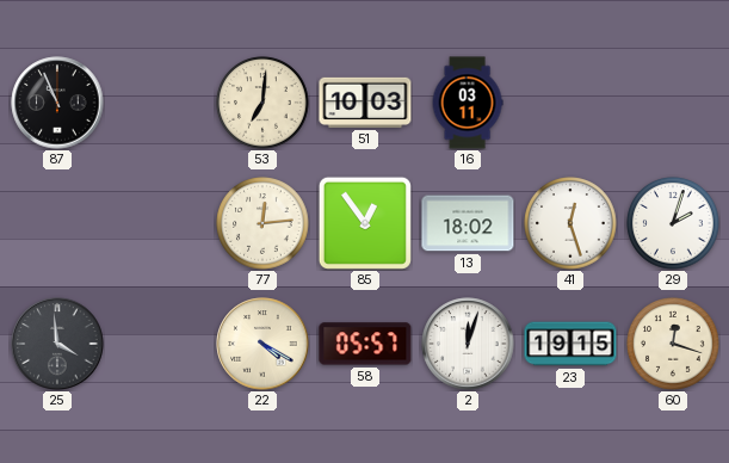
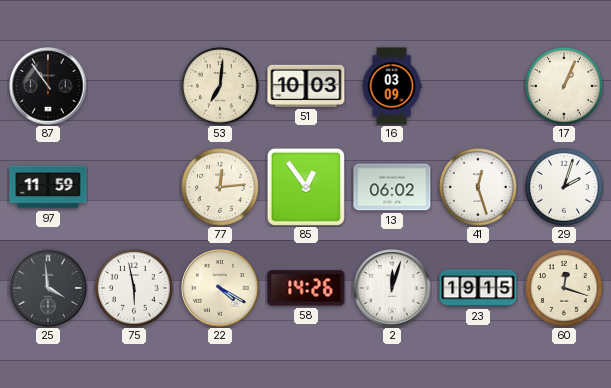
87: 10:56 -> 10:54 (48, 86)
16: 03:11 -> 03:09 (392, 86)
17: none -> 1:04 (564, 86)
97: none -> 11:59 (48, 187)
13: 18:02 -> 06:02 (392, 187)
75: none -> 5:58 (134, 288)
58: 05:57 -> 14:26 (306, 288)
